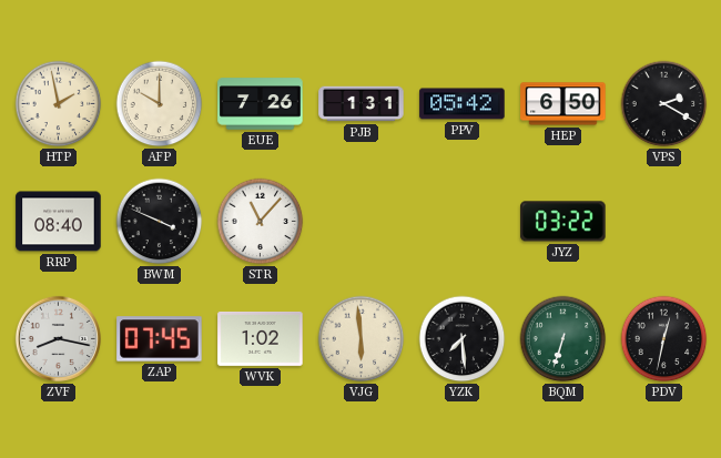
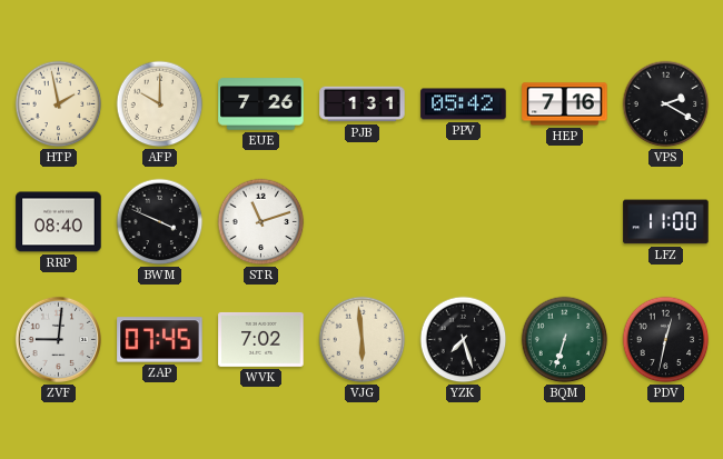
HEP: 6:50 -> 7:16 (565, 104)
STR: 11:07 -> 11:12 (261, 222)
JYZ: 03:22 -> none (563, 222)
LFZ: none -> 11:00 (666, 222)
ZVF: 8:17 -> 9:01 (58, 339)
WVK: 1:02 -> 7:02 (261, 339)
YZK: 7:29 -> 7:27 (464, 340)
